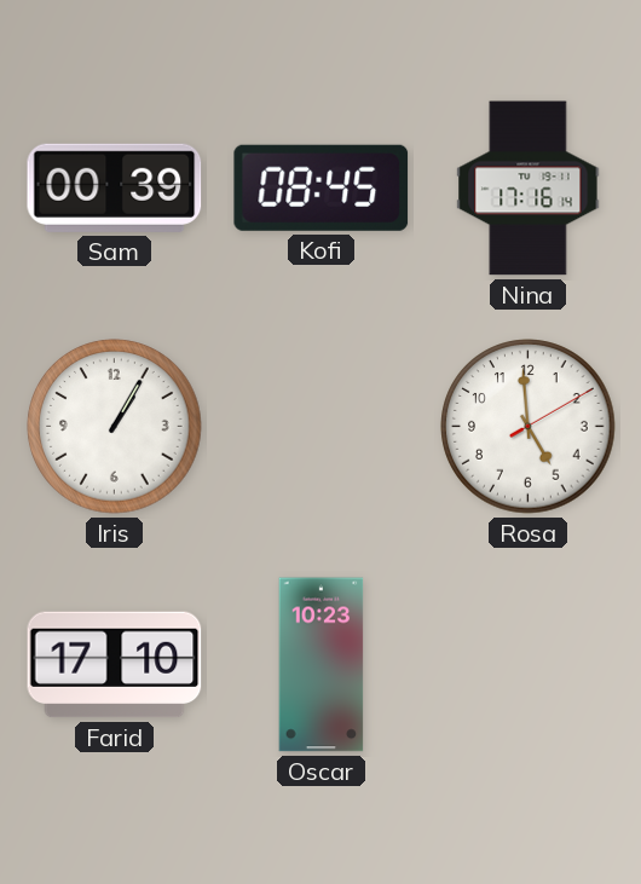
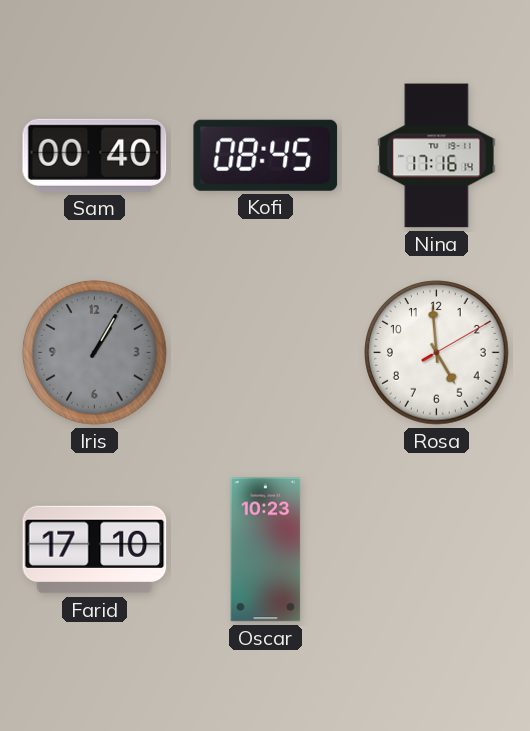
Sam: 00:39 -> 00:40 (95, 155)
Iris dial: white -> grey (95, 353)
